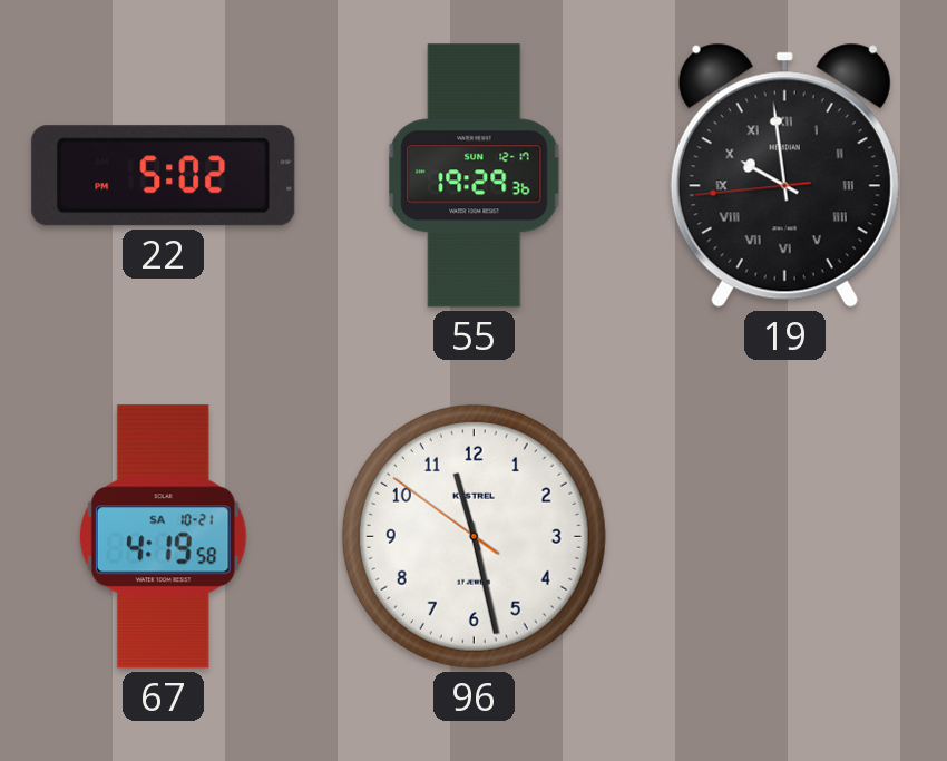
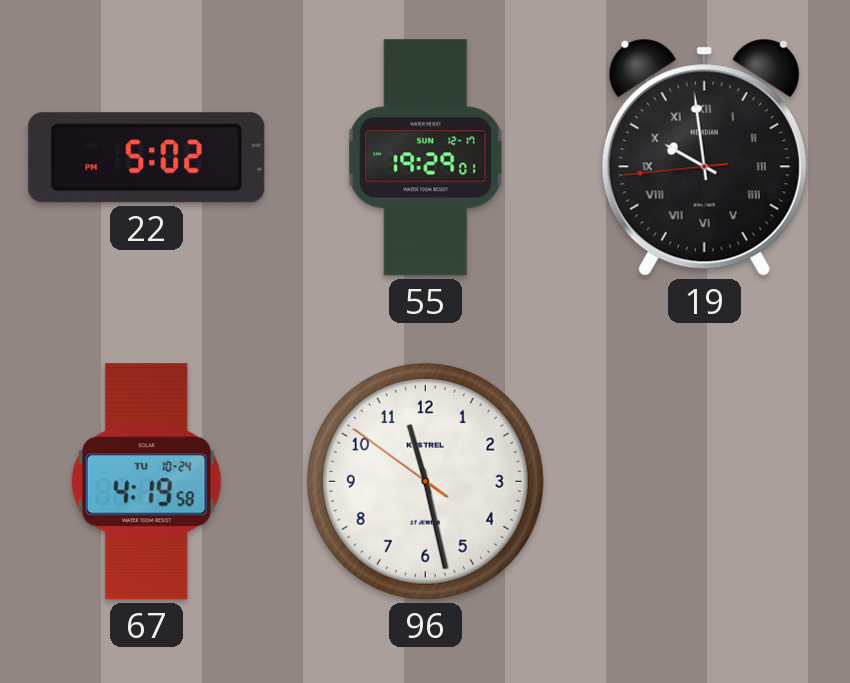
55: 19:29:36 -> 19:29:01 (426, 158)
67 date: SA 10-21 -> TU 10-24 (146, 482)
